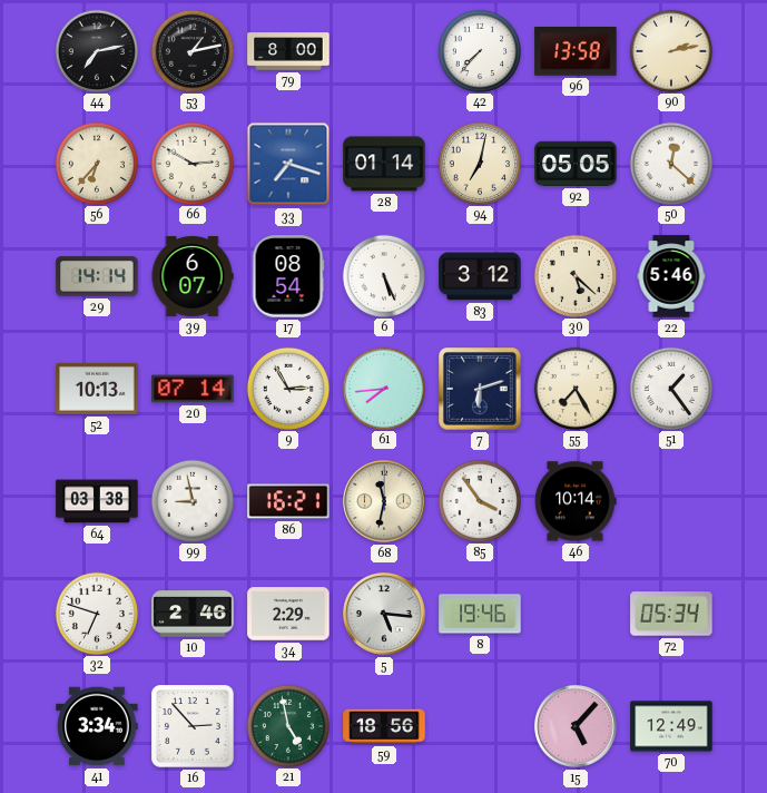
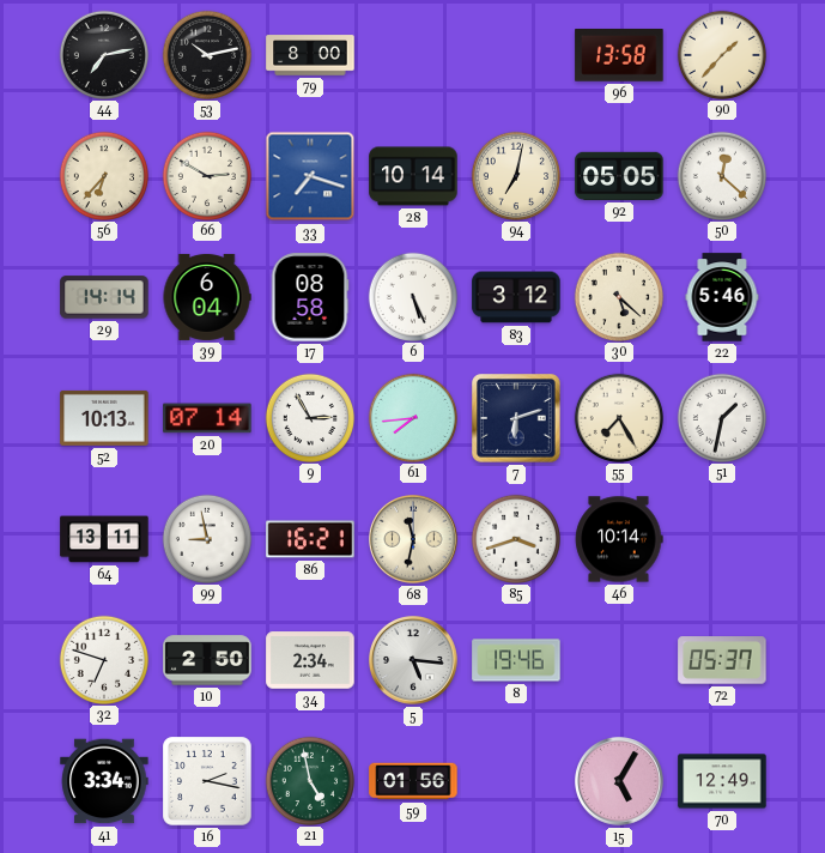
53: 1:13 -> 10:13 (206, 54)
42: 7:37 -> none (479, 50)
90: 2:13 -> 1:37 (721, 54)
28: 01:14 -> 10:14 (413, 176)
39: 6:07 -> 6:04 (207, 297)
17: 08:54 -> 08:58 (310, 297)
51: 1:24 -> 1:32 (721, 417)
64: 03:38 -> 13:11 (104, 539)
85: 3:54 -> 3:42 (515, 538)
10: 2:46 -> 2:50 (207, 660)
34: 2:29 -> 2:34 (310, 660)
72: 05:34 -> 05:37 (722, 660)
16: 2:53 -> 2:17 (207, 781)
59: 18:56 -> 01:56 (413, 781)
15: 5:07 -> 5:05 (620, 782)
